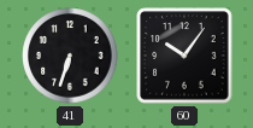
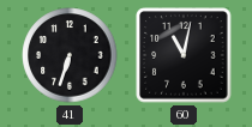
60: 10:06 -> 11:02 (184, 55)
